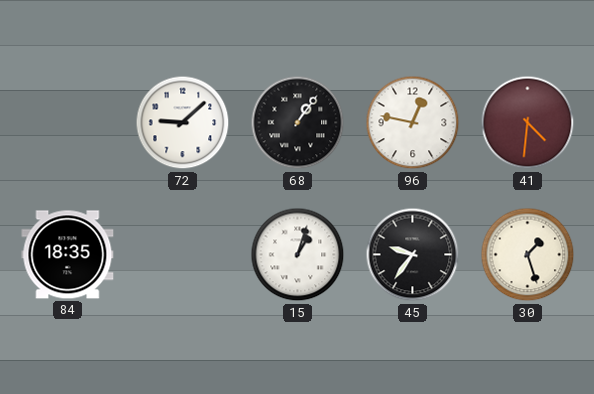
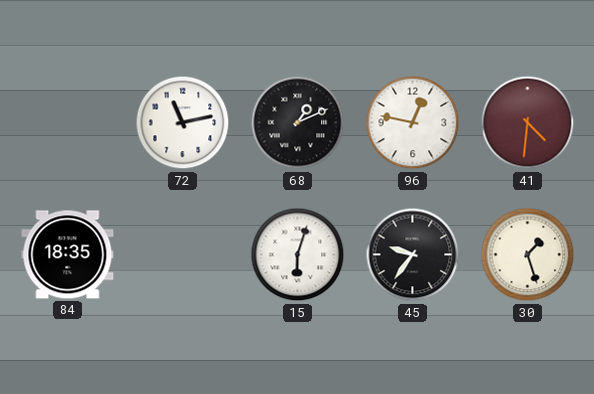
72: 9:08 -> 11:13 (183, 123)
68: 1:06 -> 1:11 (298, 123)
15: 1:03 -> 6:03 (298, 255)
